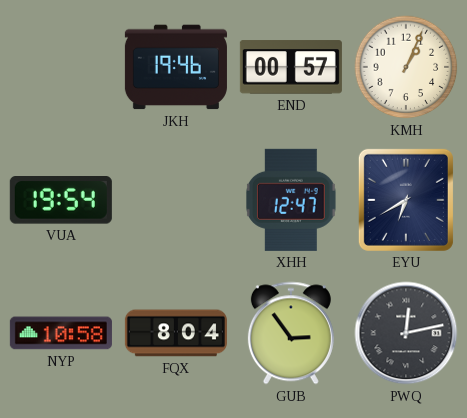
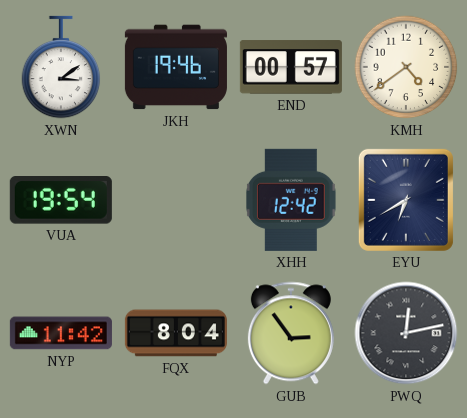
XWN: none -> 3:09 (61, 67)
KMH: 1:04 -> 4:39 (406, 67)
XHH: 12:47 -> 12:42 (292, 200)
NYP: 10:58 -> 11:42 (61, 333)
